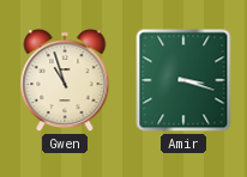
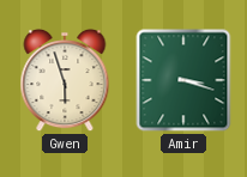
Gwen: 10:57 -> 5:57 (65, 80)
